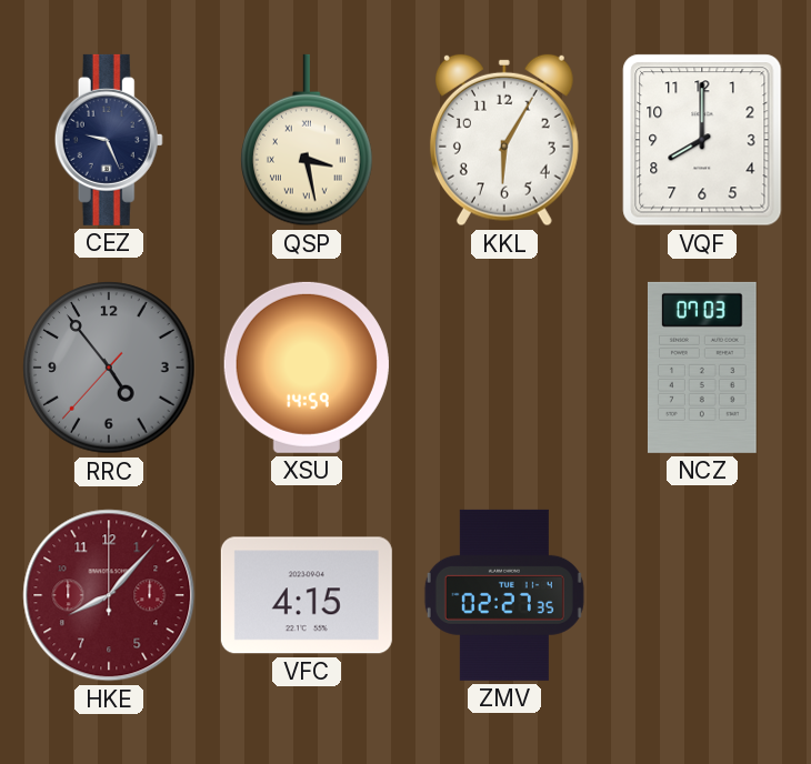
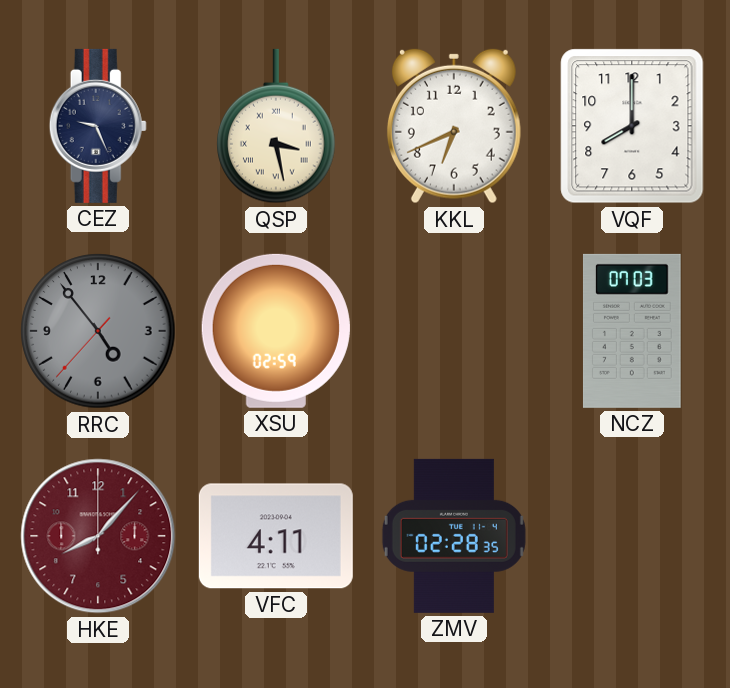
KKL: 6:05 -> 6:41 (454, 126)
XSU: 14:59 -> 02:59 (276, 331)
VFC: 4:15 -> 4:11 (276, 536)
ZMV: 02:27 -> 02:28 (454, 536)
